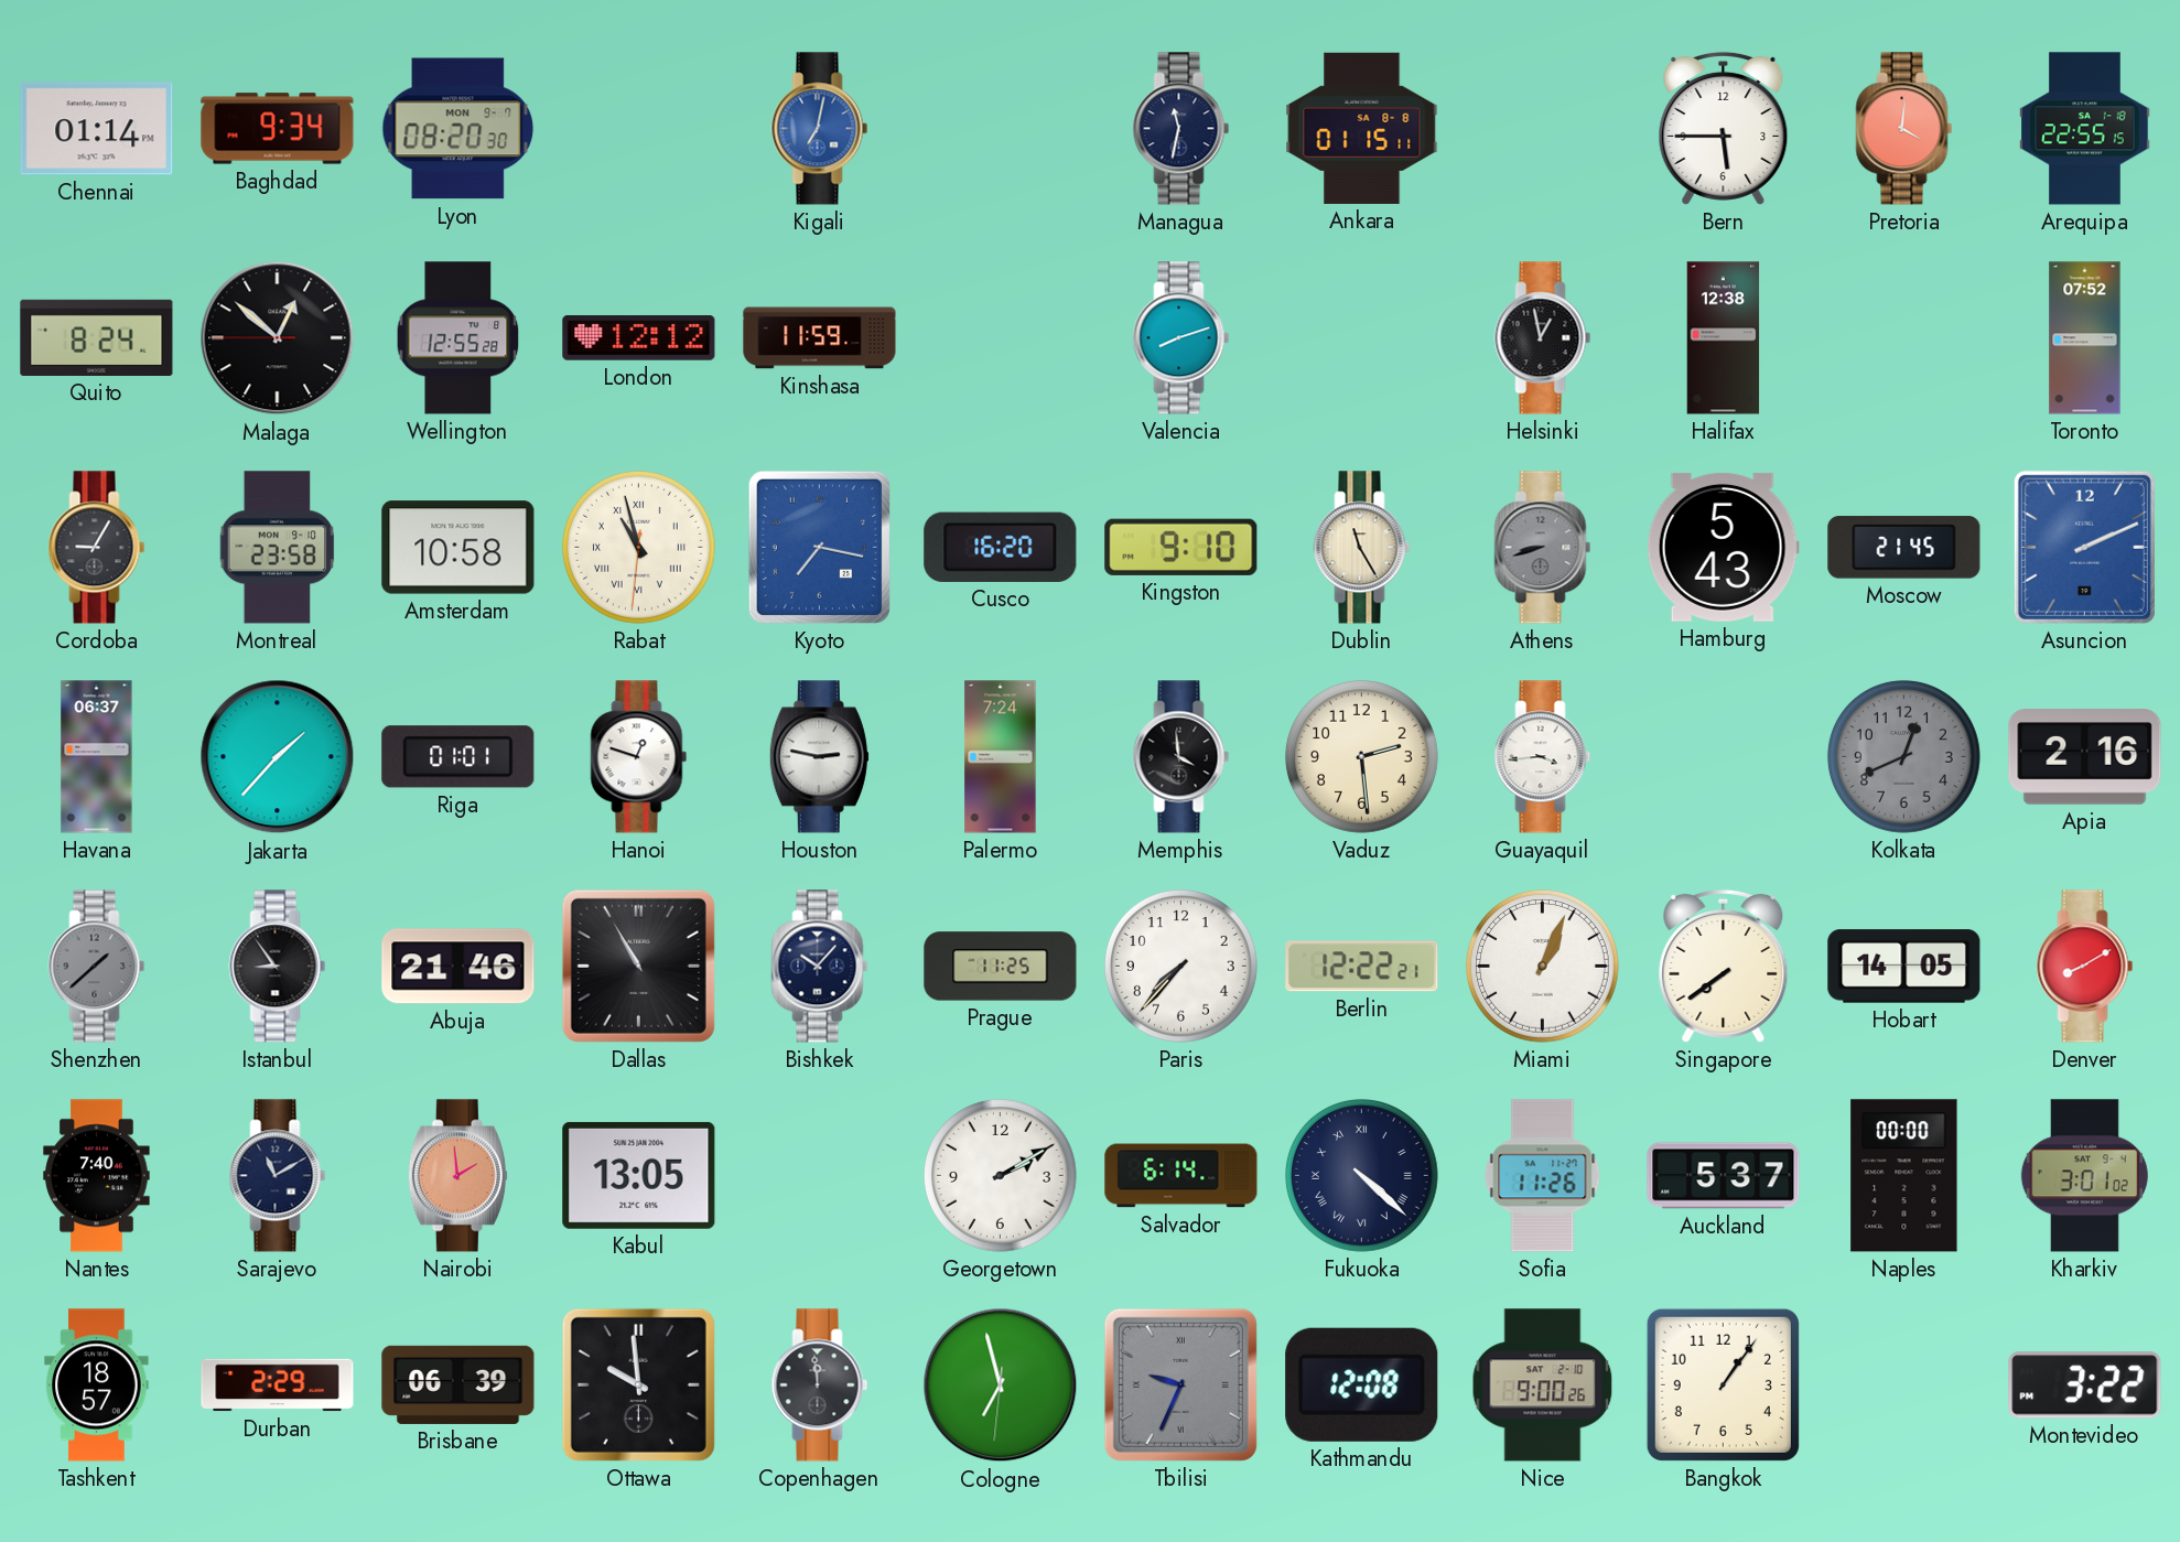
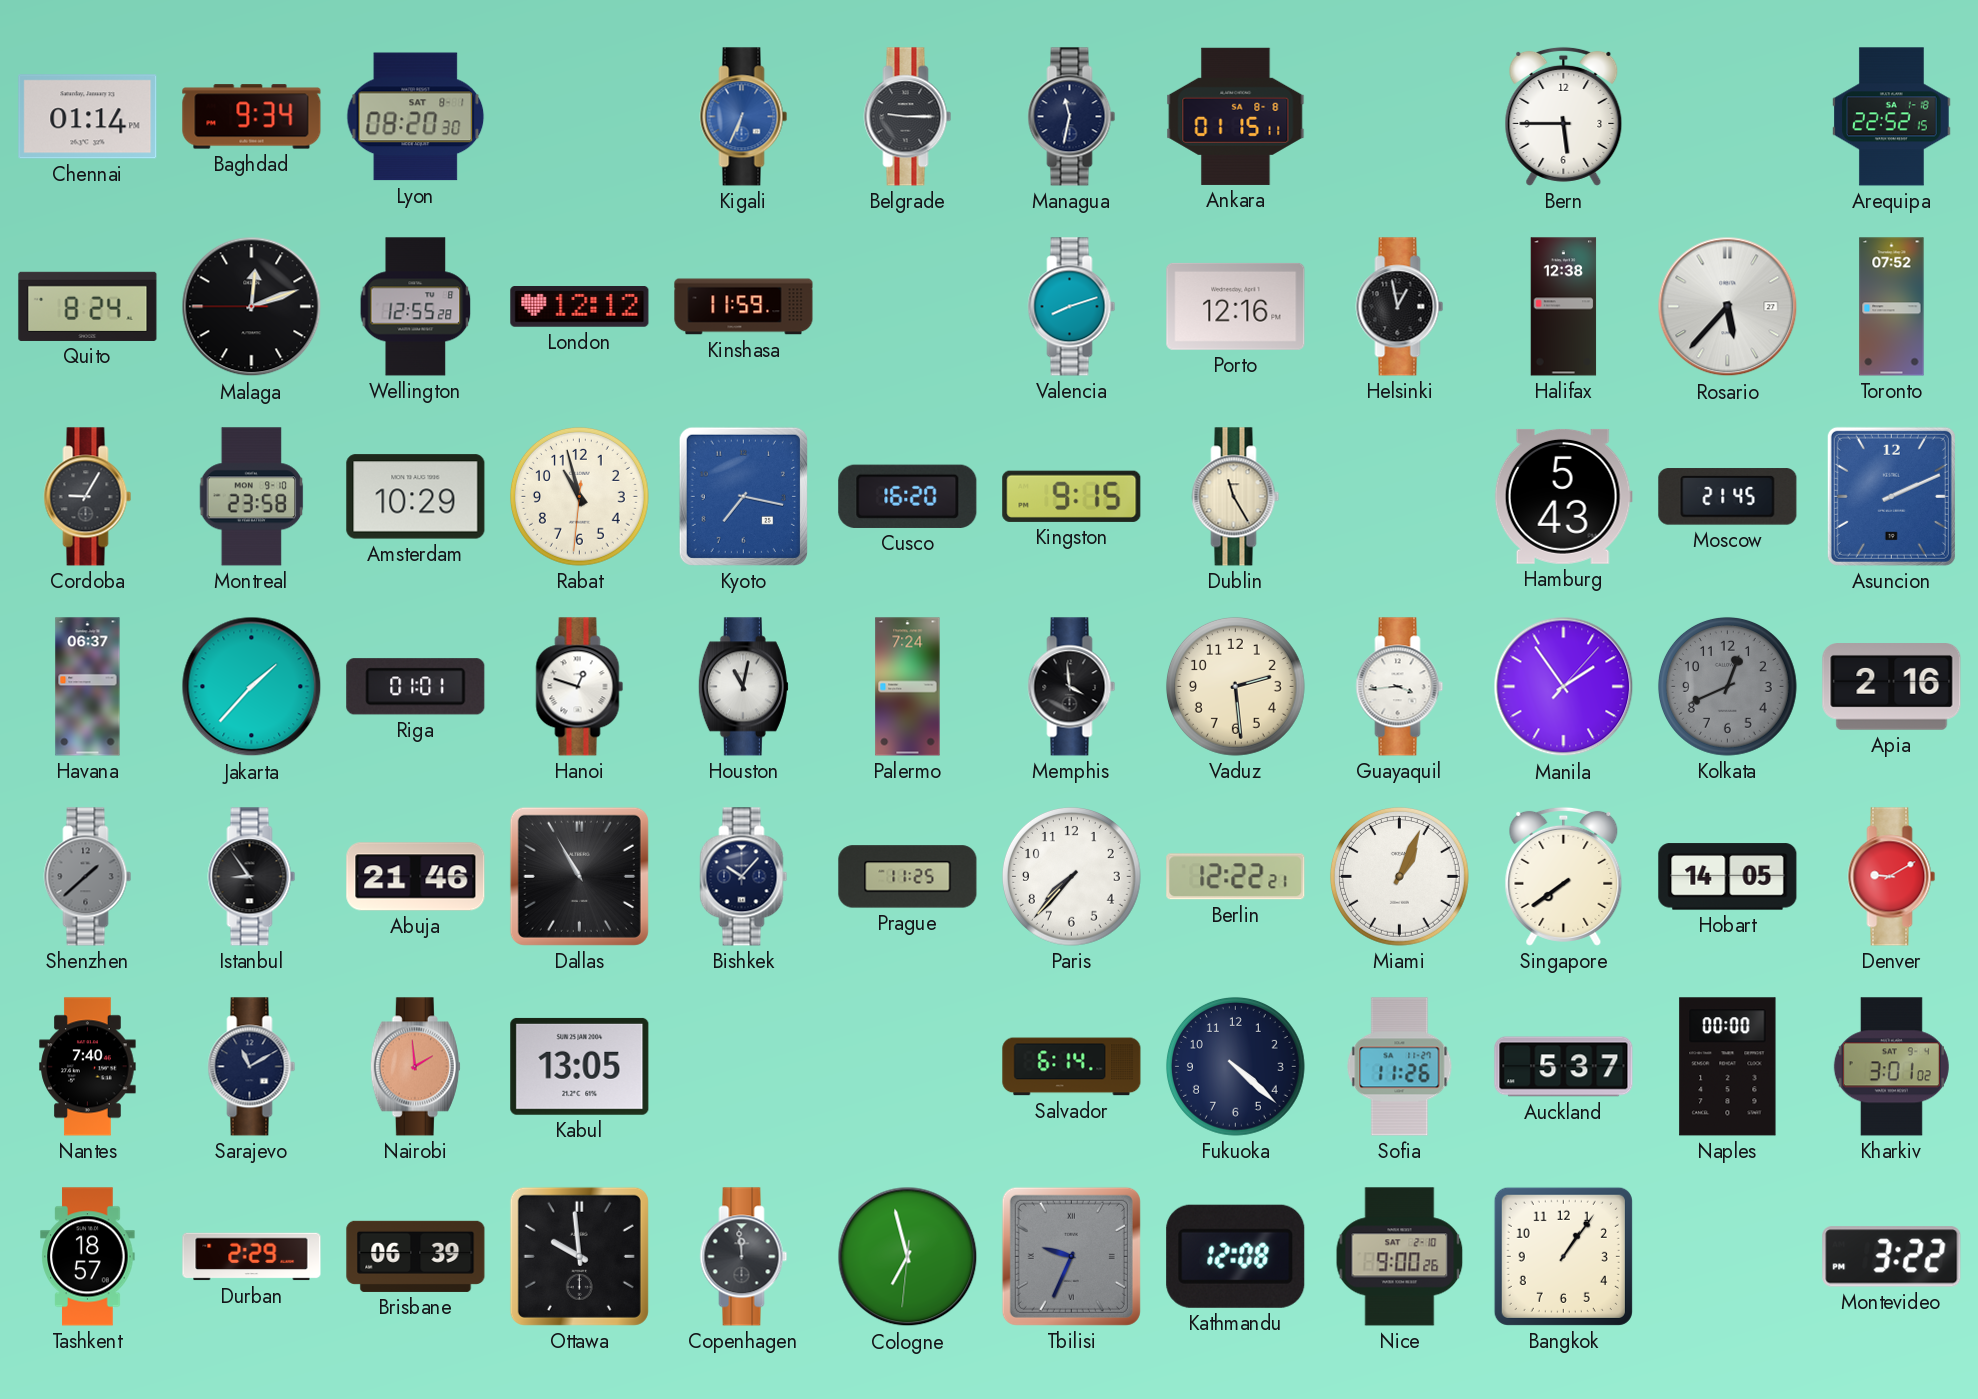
Lyon date: MON 9-7 -> SAT 8-1 (416, 117)
Kigali: 7:02 -> 6:34 (744, 117)
Belgrade: none -> 9:15 (908, 117)
Pretoria: 4:01 -> none (1904, 129)
Arequipa: 22:55 -> 22:52 (1892, 117)
Malaga: 12:51 -> 12:11 (252, 307)
Porto: none -> 12:16 (1236, 306)
Rosario: none -> 5:37 (1728, 307)
Amsterdam: 10:58 -> 10:29 (416, 497)
Rabat numerals: Roman -> Arabic (580, 497)
Kingston: 9:10 -> 9:15 (1072, 496)
Athens: 8:42 -> none (1543, 548)
Houston: 2:47 -> 11:02 (743, 687)
Manila: none -> 1:54 (1564, 687)
Denver: 8:10 -> 9:10 (1892, 877)
Georgetown: 2:10 -> none (1001, 1176)
Fukuoka numerals: Roman -> Arabic (1236, 1067)
